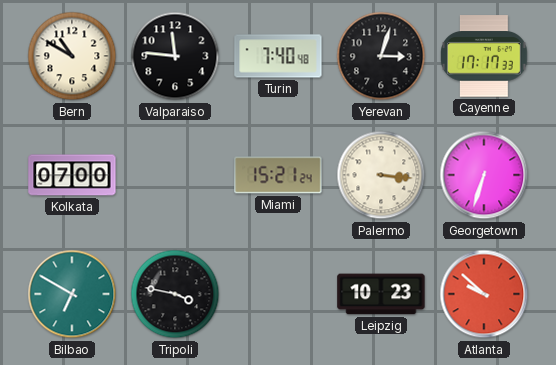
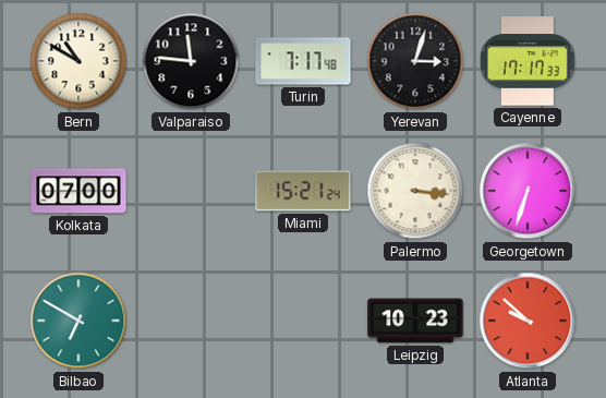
Turin: 7:40 -> 7:17 (303, 61)
Tripoli: 3:47 -> none (175, 294)
